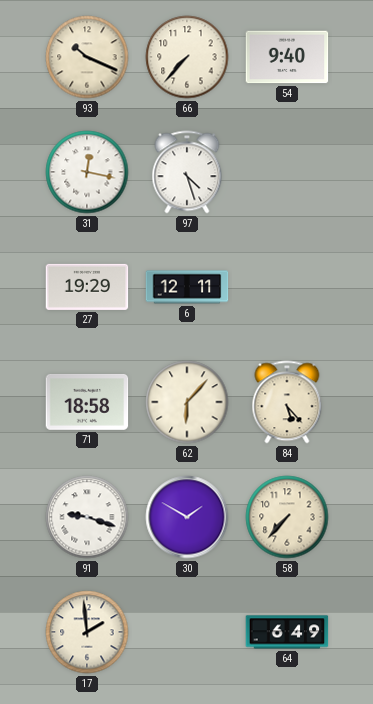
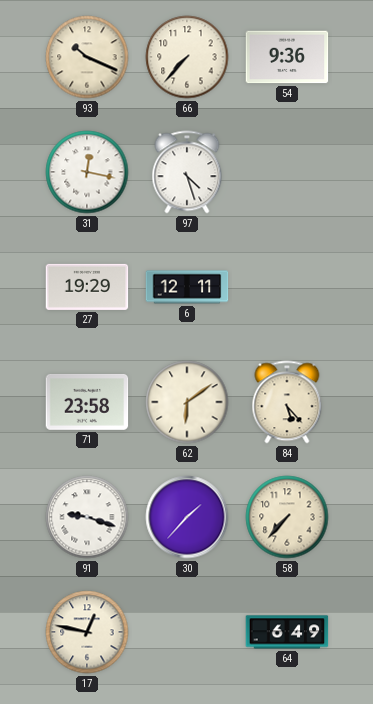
54: 9:40 -> 9:36 (287, 57)
71: 18:58 -> 23:58 (87, 402)
62: 6:07 -> 6:09 (187, 402)
30: 1:50 -> 1:37 (187, 517)
17: 1:59 -> 12:47 (87, 632)
